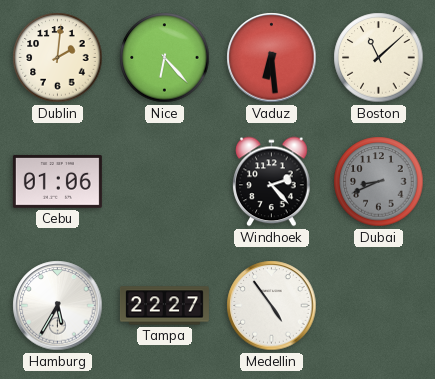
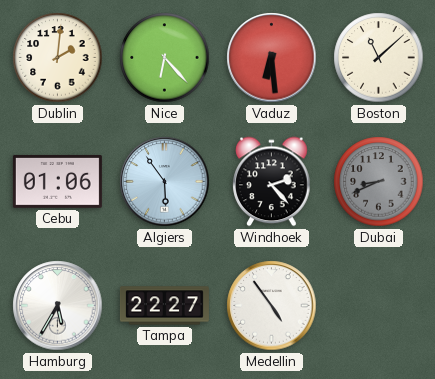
Algiers: none -> 5:54 (165, 182)
